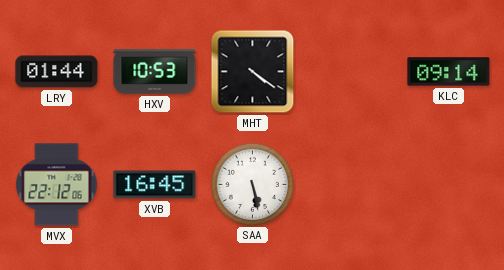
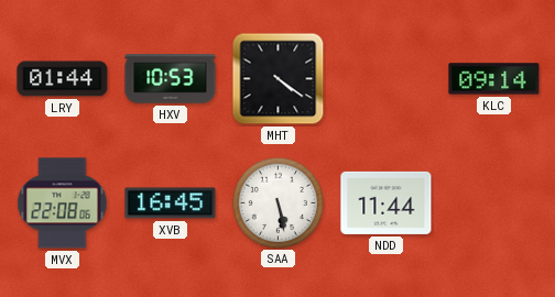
MVX: 22:12 -> 22:08 (63, 204)
NDD: none -> 11:44 (387, 202)
